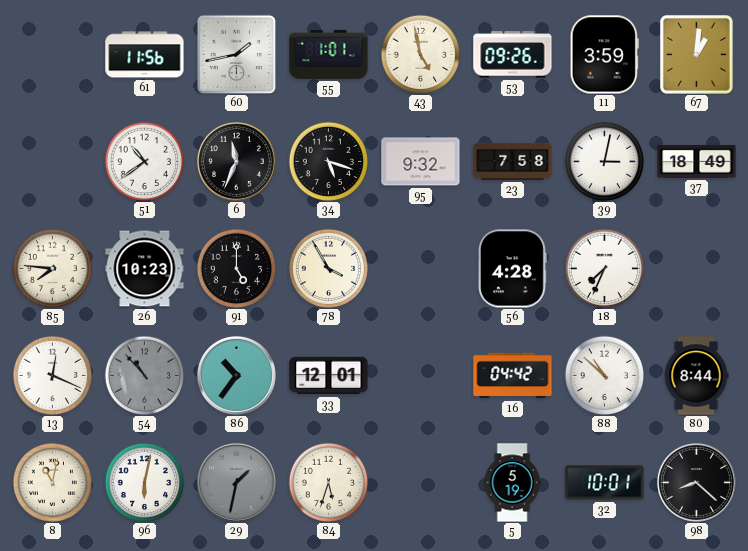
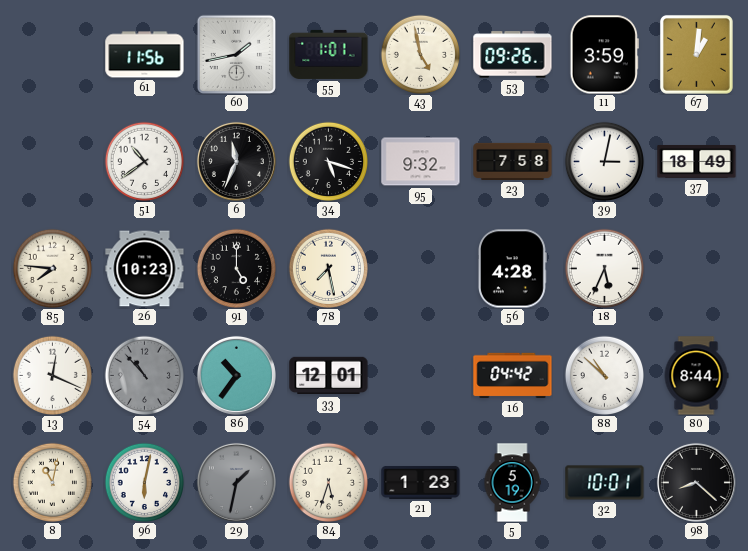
78: 3:55 -> 7:28 (328, 268)
18: 7:34 -> 5:34 (604, 268)
21: none -> 1:23 (421, 482)
